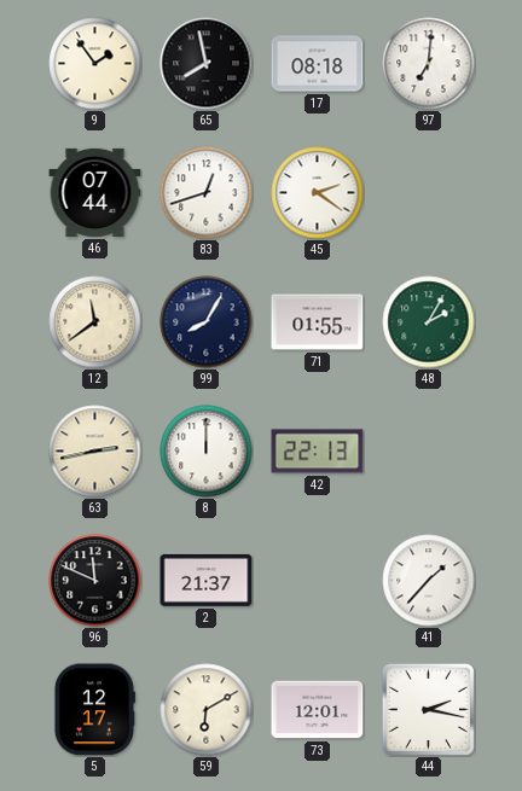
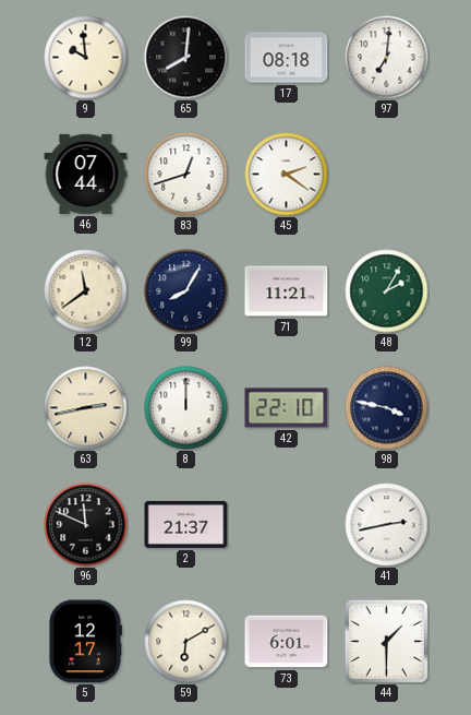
9: 1:54 -> 9:59 (86, 58)
65: 7:58 -> 8:01 (186, 58)
71: 01:55 -> 11:21 (287, 291)
42: 22:13 -> 22:10 (287, 408)
98: none -> 3:47 (387, 408)
41: 1:37 -> 2:43 (387, 525)
73: 12:01 -> 6:01 (287, 642)
44: 2:17 -> 1:30 (386, 641)
